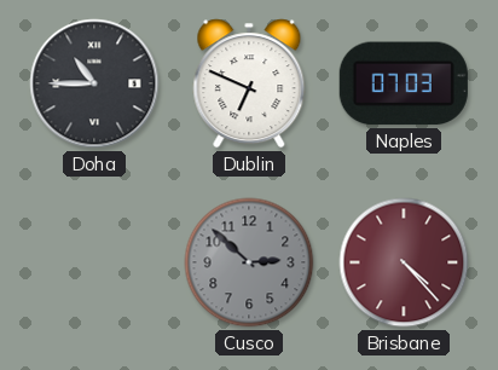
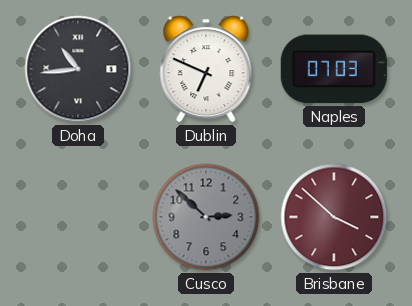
Doha: 10:45 -> 10:44 (78, 69)
Brisbane: 4:23 -> 3:52 (334, 217)
